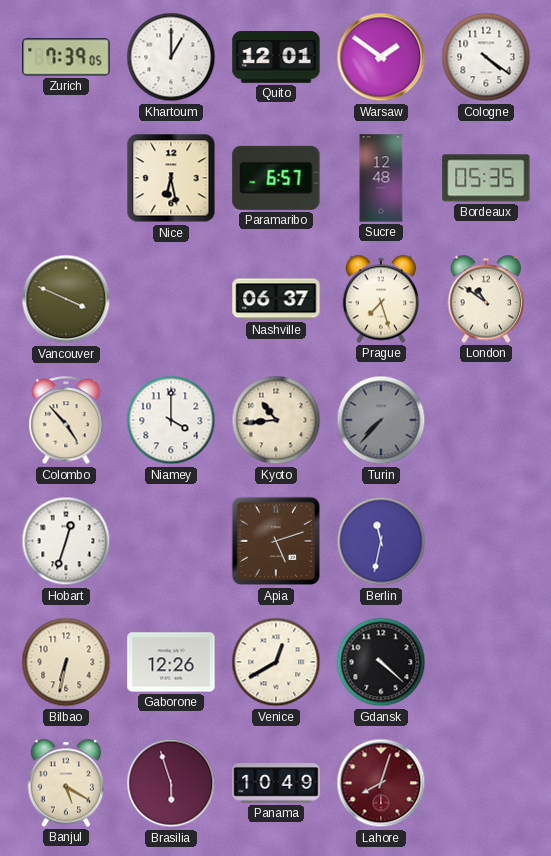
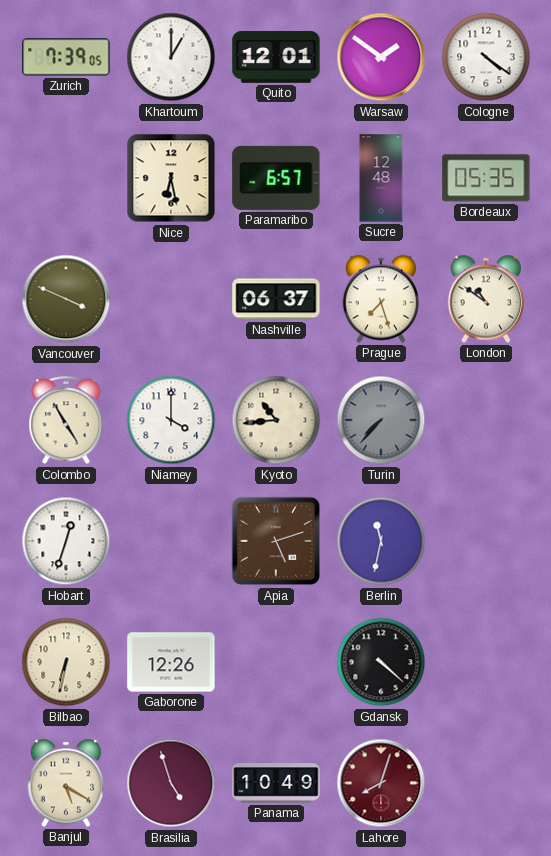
Colombo: 4:53 -> 4:55 (66, 421)
Venice: 12:40 -> none (276, 662)
Brasilia: 5:57 -> 4:57 (171, 783)
